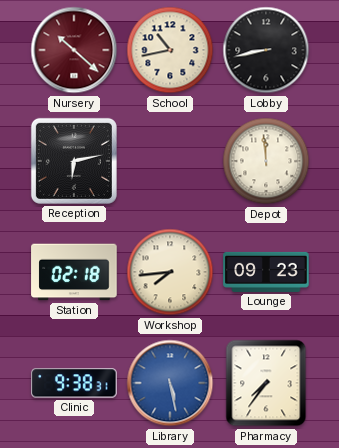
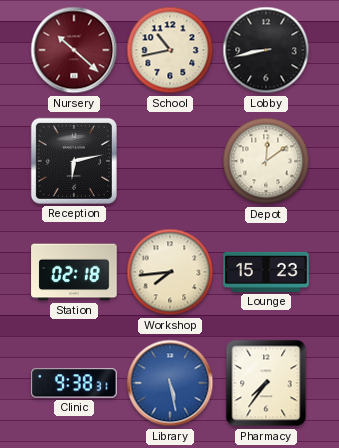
Depot: 11:59 -> 12:09 (266, 161)
Lounge: 09:23 -> 15:23 (266, 272)
